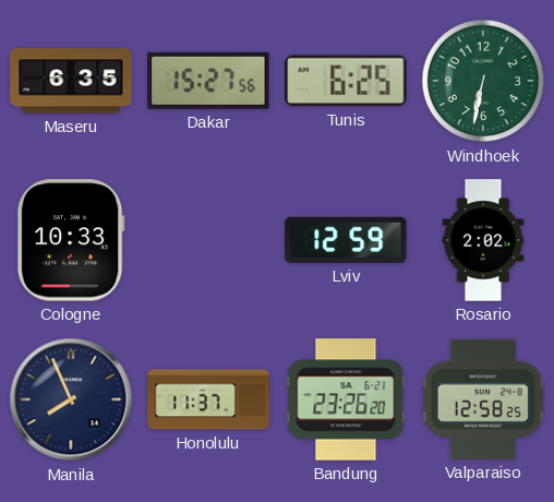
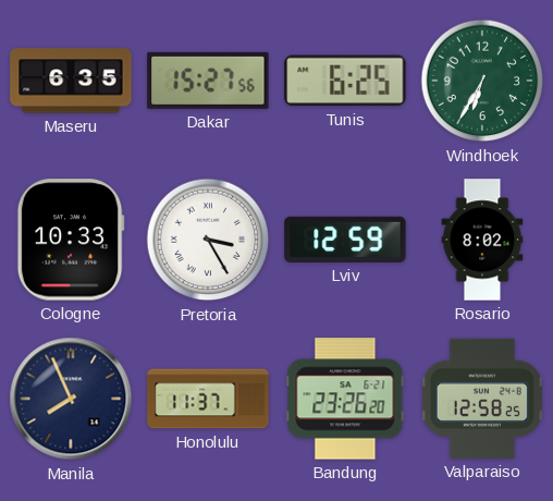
Windhoek: 6:32 -> 6:35 (482, 81)
Pretoria: none -> 3:25 (208, 240)
Rosario: 2:02 -> 8:02 (482, 240)
